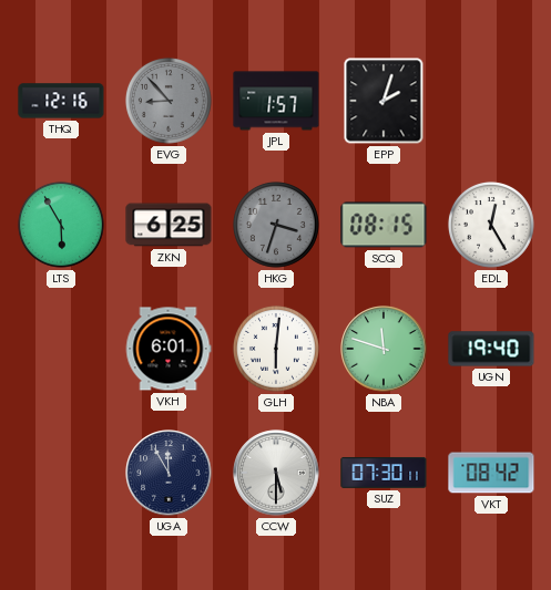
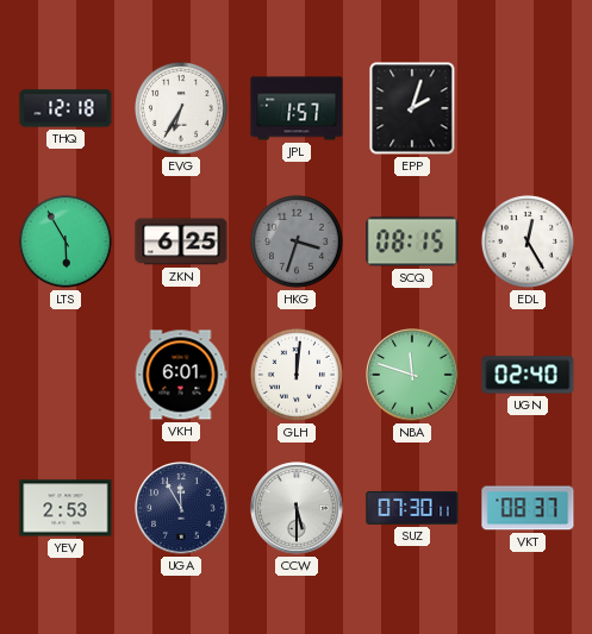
THQ: 12:16 -> 12:18 (66, 108)
EVG: 8:53 -> 6:35 (181, 108)
EVG dial: grey -> white (181, 108)
GLH: 6:01 -> 12:01 (297, 375)
UGN: 19:40 -> 02:40 (528, 375)
YEV: none -> 2:53 (66, 508)
VKT: 08:42 -> 08:37 (528, 508)
